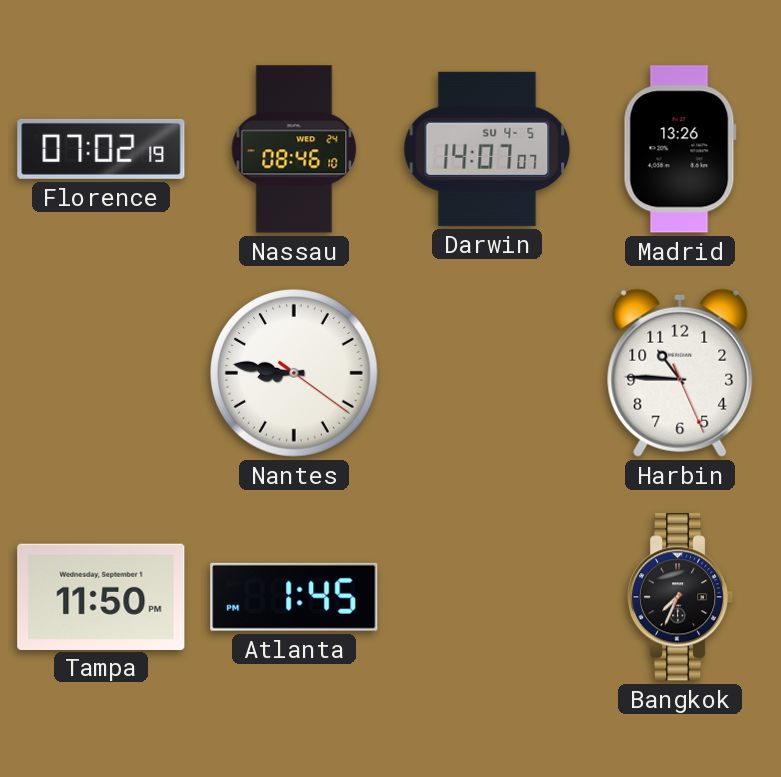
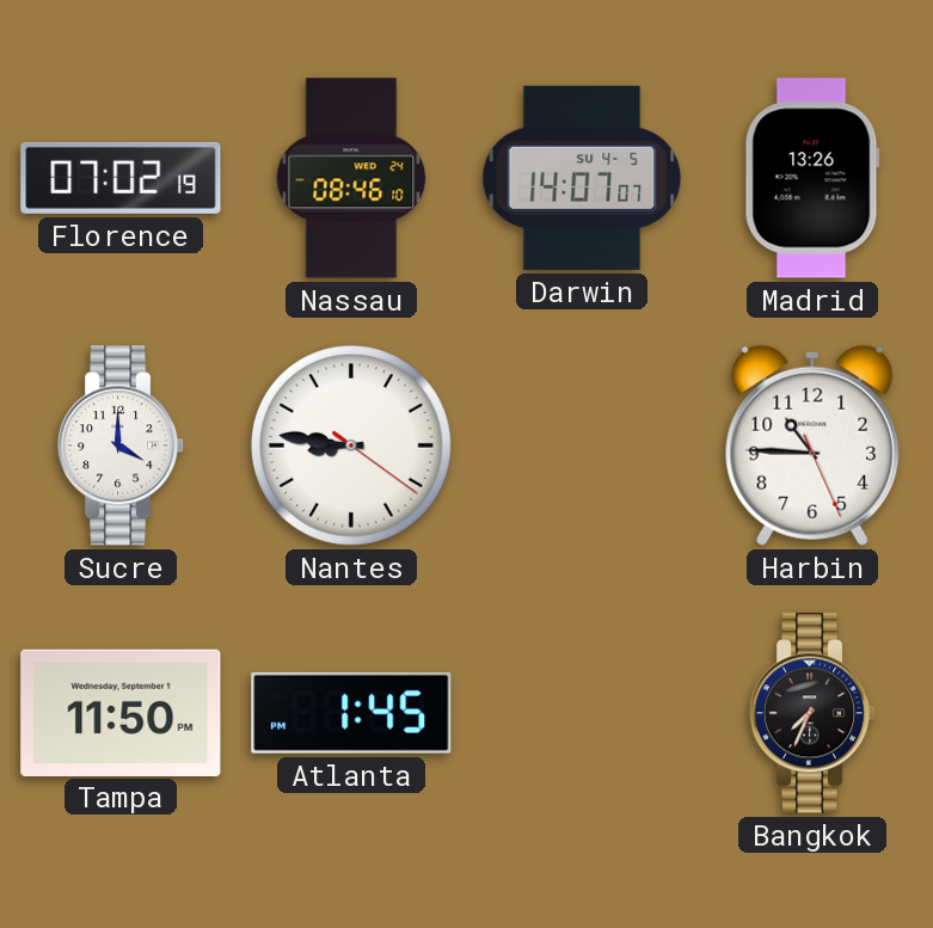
Sucre: none -> 4:00 (121, 445)
